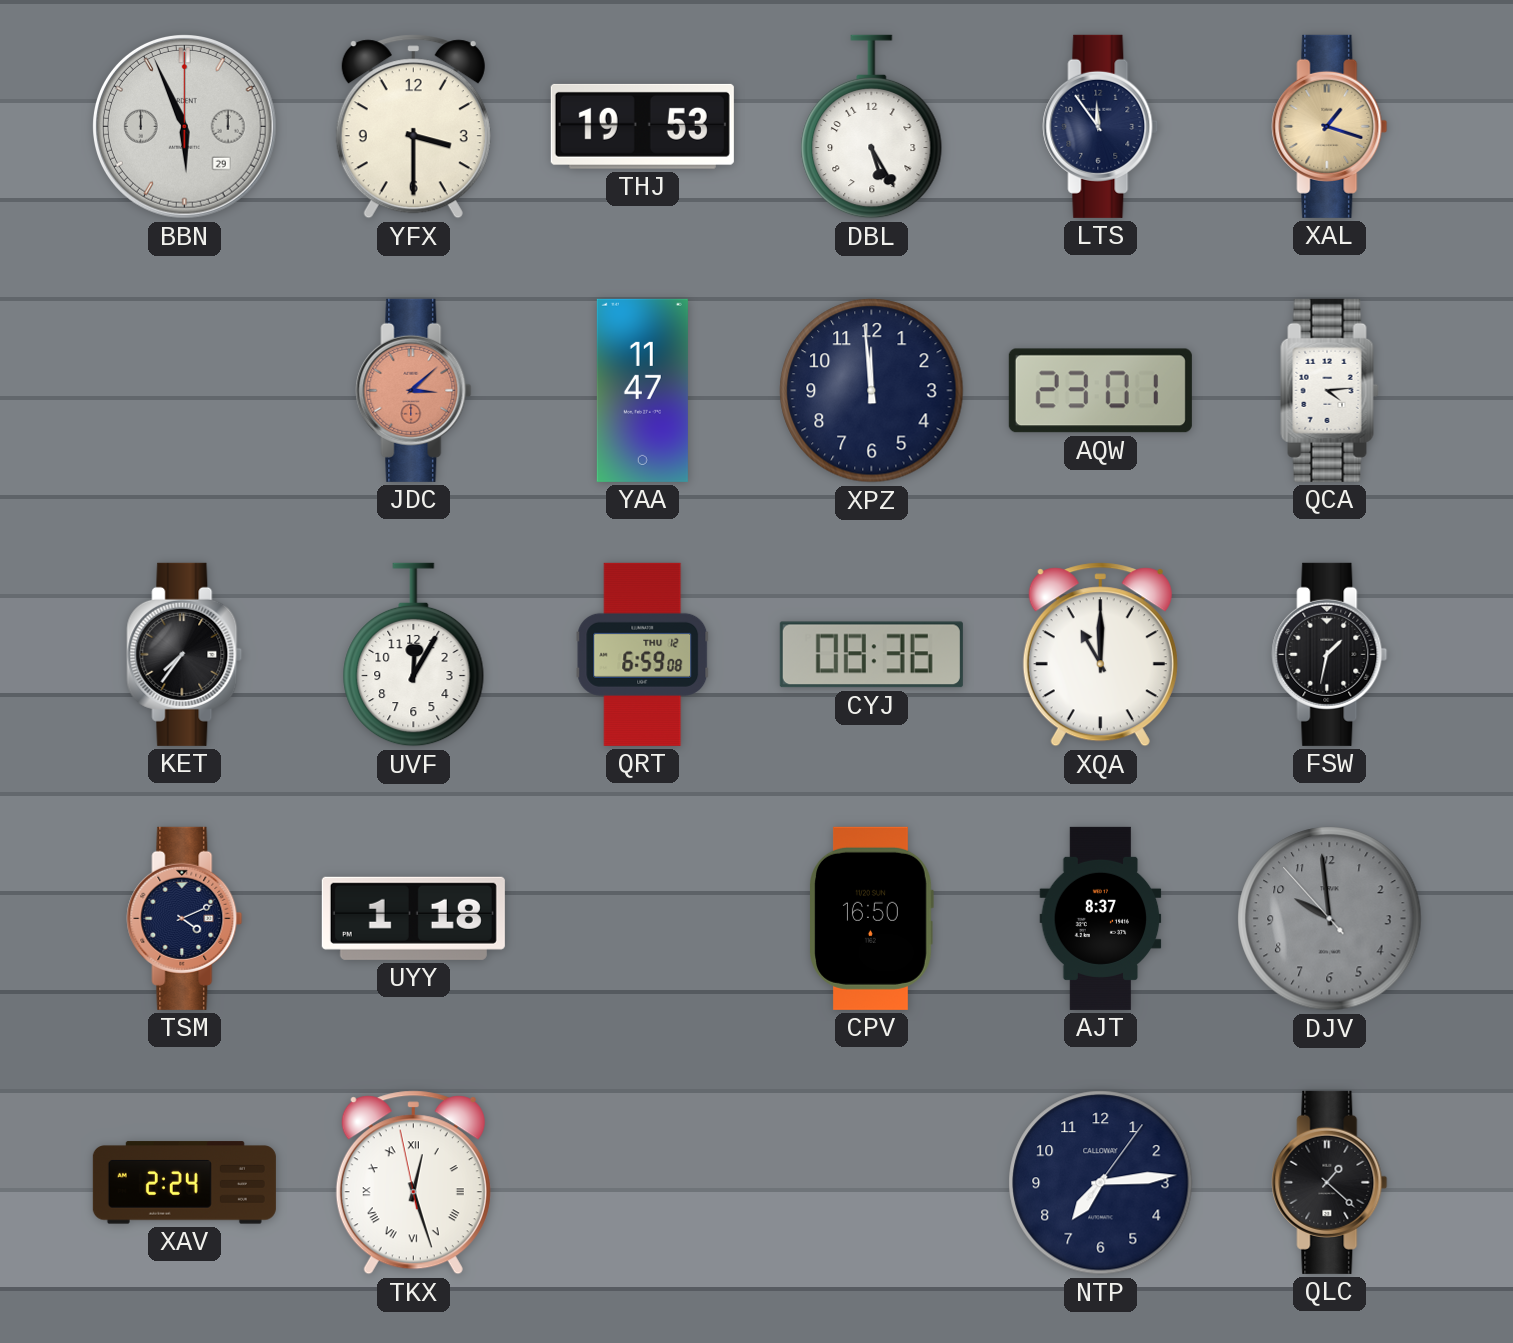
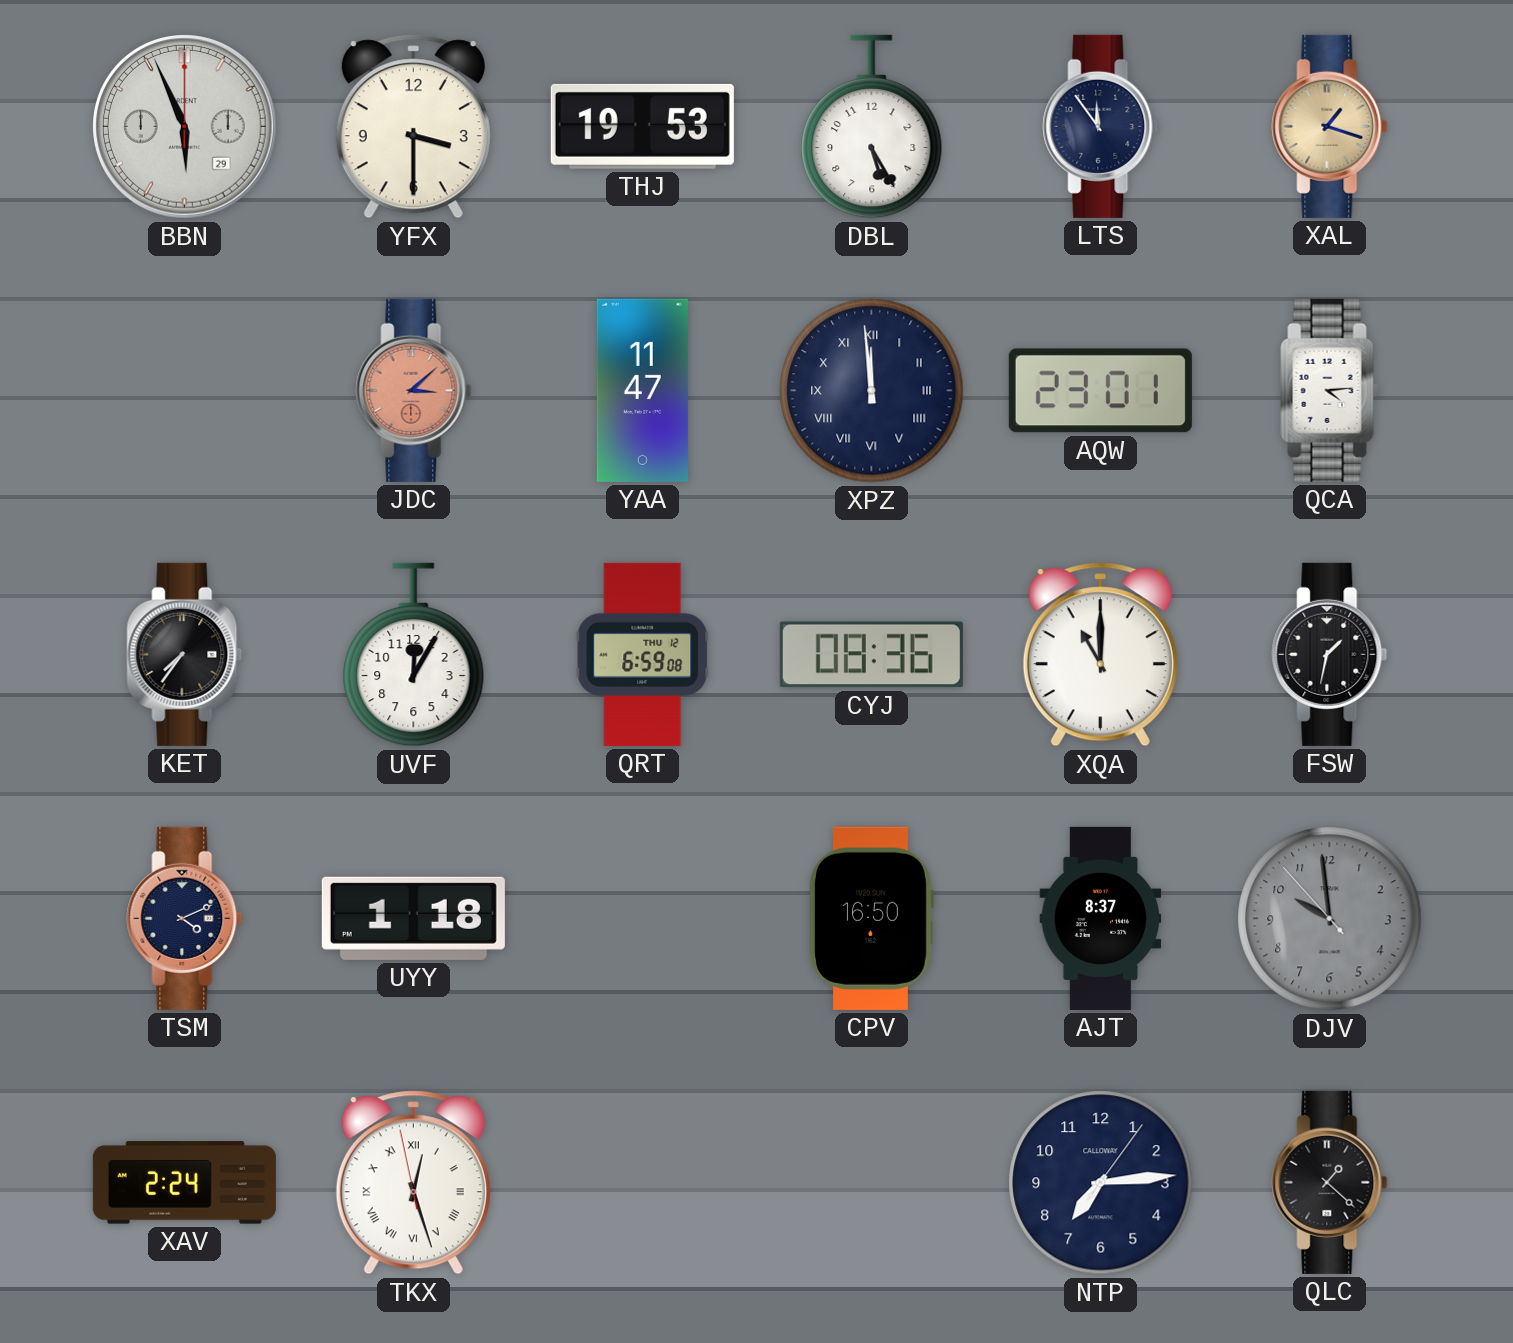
XPZ numerals: Arabic -> Roman (872, 391)
